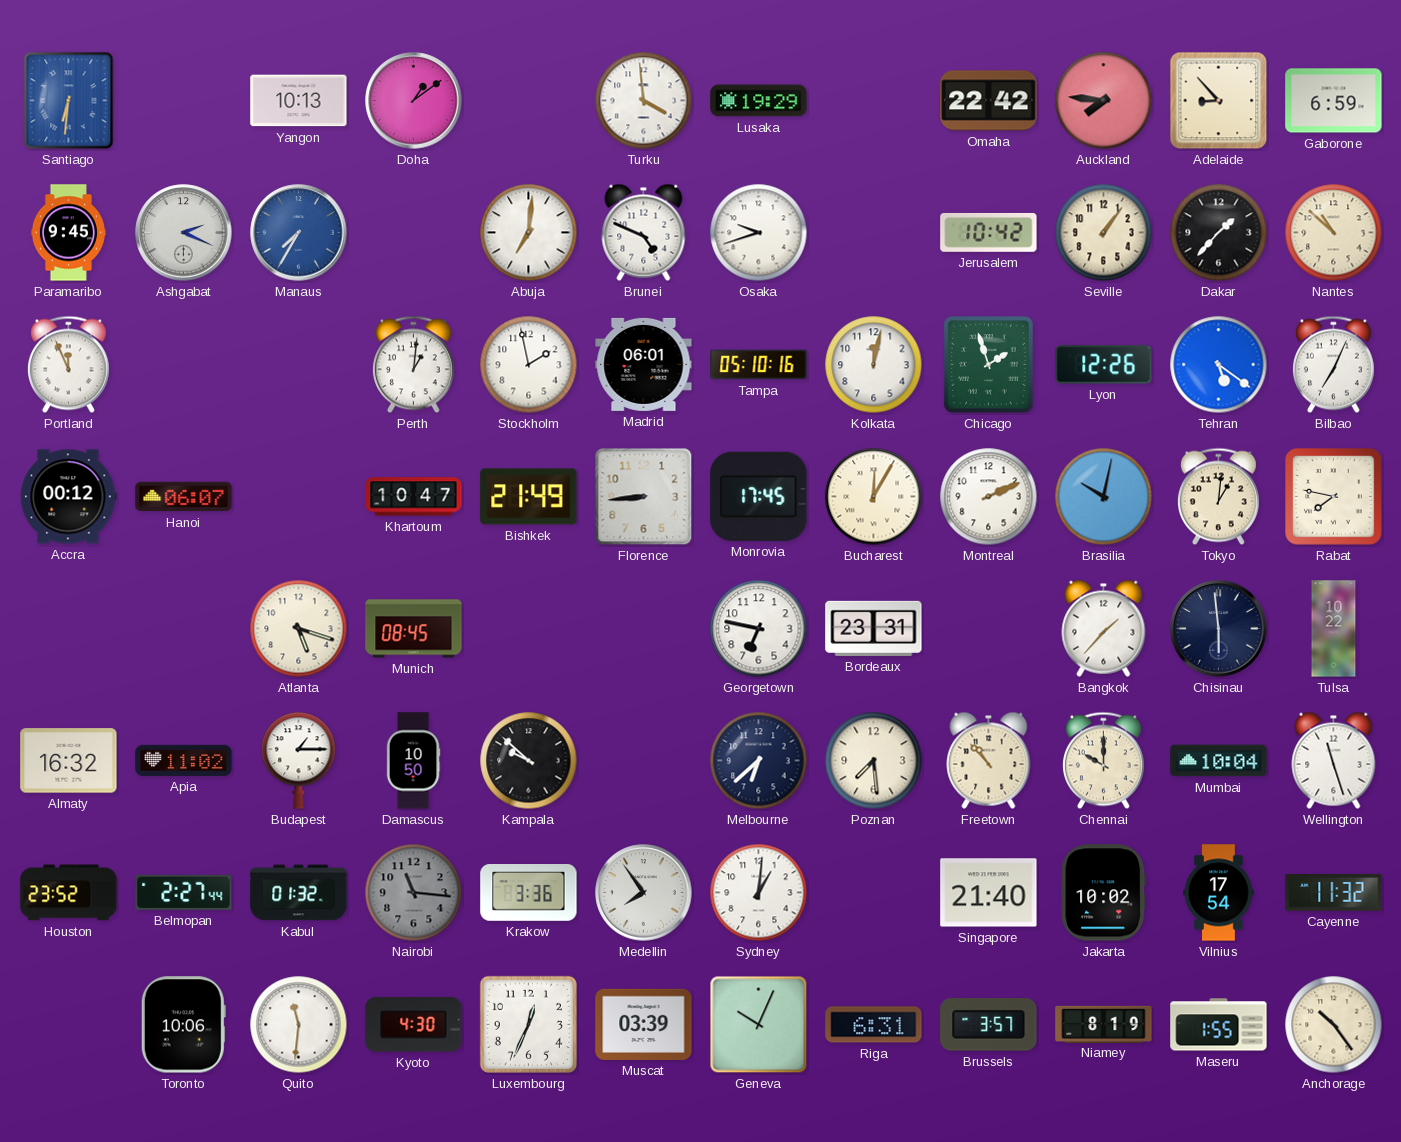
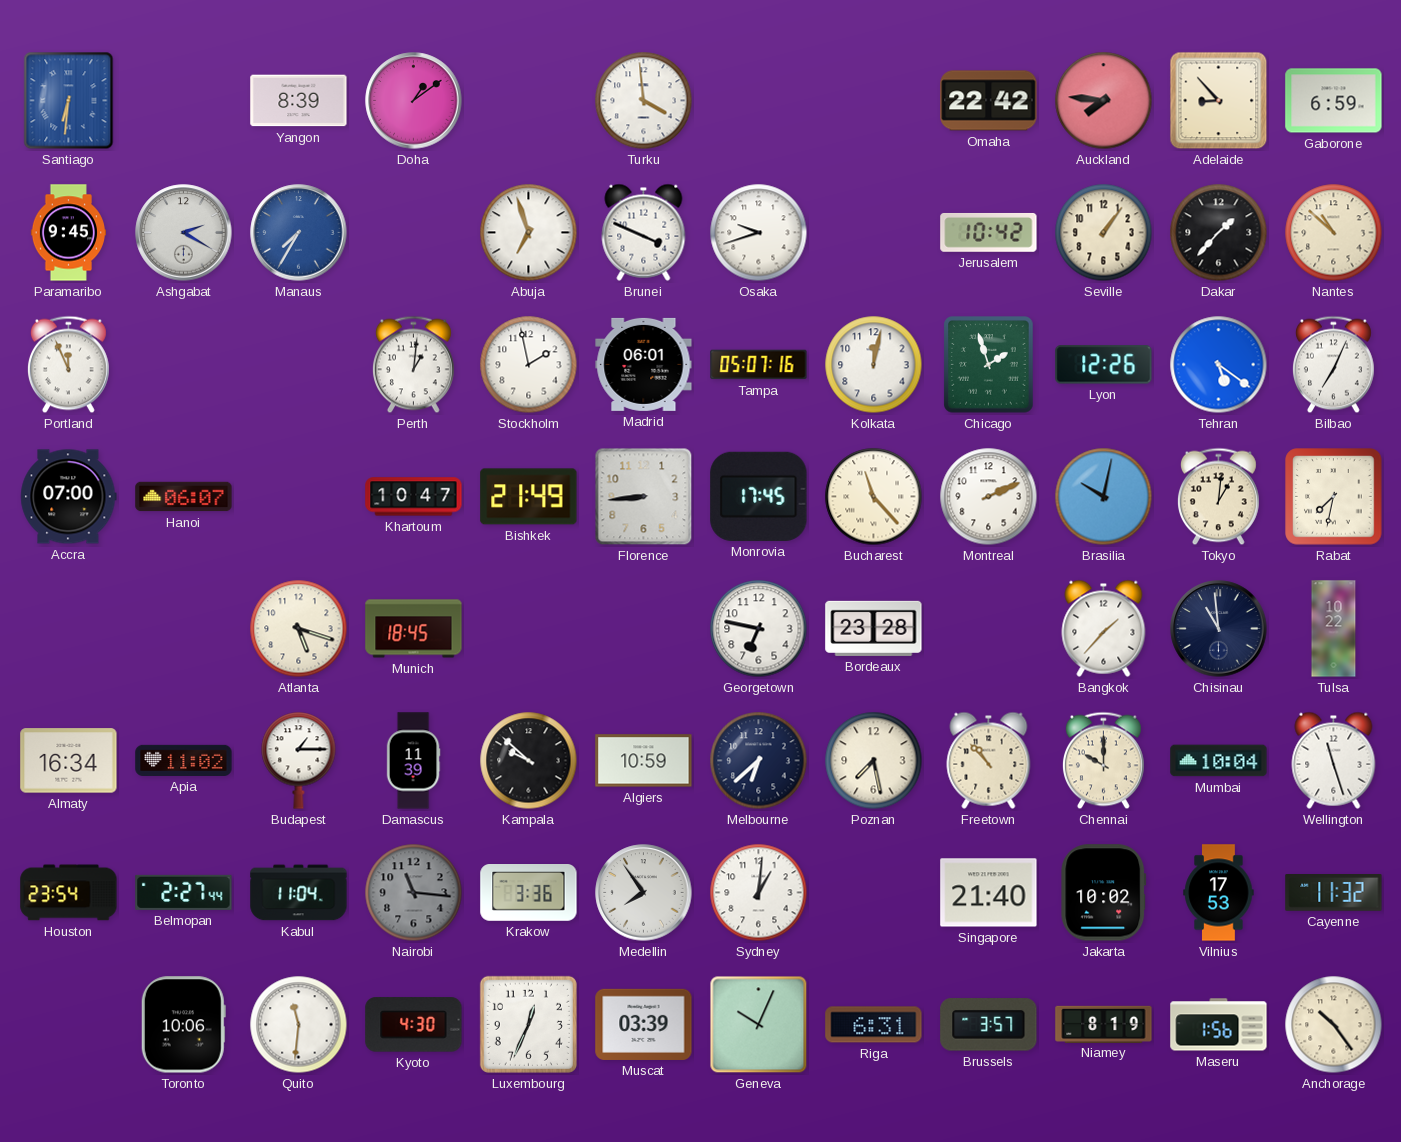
Yangon: 10:13 -> 8:39 (299, 101)
Lusaka: 19:29 -> none (759, 101)
Ashgabat: 2:19 -> 2:20 (184, 233)
Abuja: 7:01 -> 6:57 (529, 233)
Brunei: 4:49 -> 3:49 (644, 232)
Tampa: 05:10 -> 05:07 (759, 365)
Accra: 00:12 -> 07:00 (69, 497)
Bucharest: 12:05 -> 11:23 (874, 497)
Rabat: 7:47 -> 7:32 (1334, 497)
Munich: 08:45 -> 18:45 (414, 629)
Bordeaux: 23:31 -> 23:28 (874, 628)
Chisinau: 5:59 -> 10:59 (1219, 629)
Almaty: 16:32 -> 16:34 (69, 761)
Damascus: 10:50 -> 11:39 (413, 761)
Algiers: none -> 10:59 (644, 761)
Poznan: 7:29 -> 7:28 (874, 761)
Houston: 23:52 -> 23:54 (69, 893)
Kabul: 01:32 -> 11:04 (299, 893)
Vilnius: 17:54 -> 17:53 (1219, 893)
Maseru: 1:55 -> 1:56 (1219, 1025)
